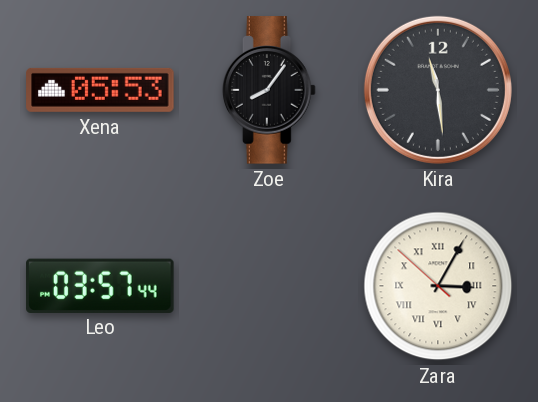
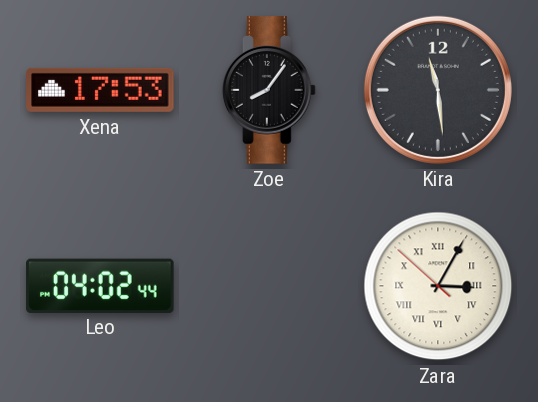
Xena: 05:53 -> 17:53 (100, 90)
Leo: 03:57 -> 04:02 (100, 285)
